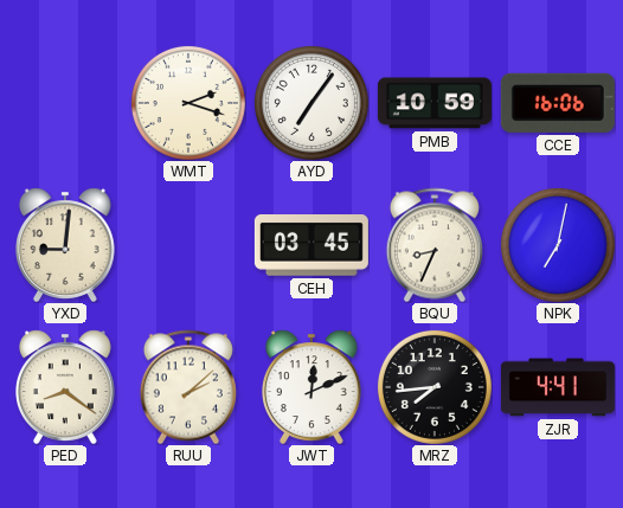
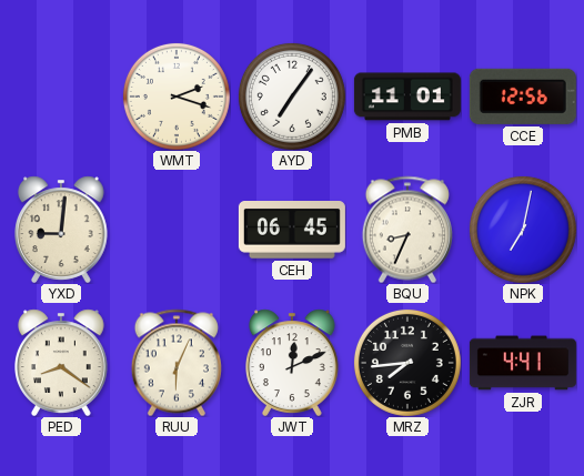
PMB: 10:59 -> 11:01 (407, 97)
CCE: 16:06 -> 12:56 (523, 97)
CEH: 03:45 -> 06:45 (292, 230)
RUU: 2:08 -> 6:04 (177, 363)
